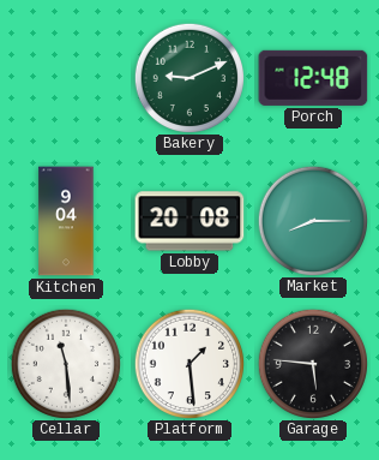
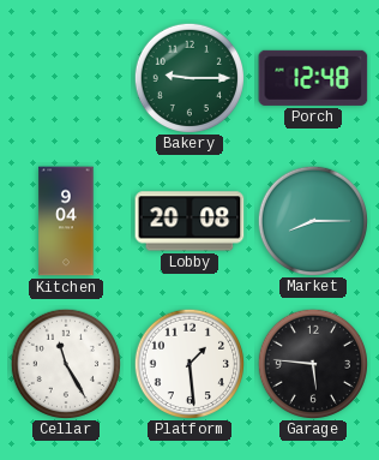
Bakery: 9:11 -> 9:15 (188, 77)
Cellar: 11:29 -> 11:25 (65, 363)
